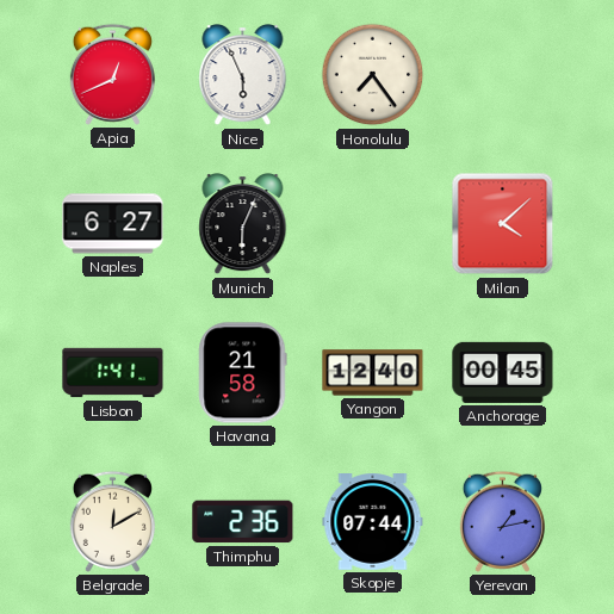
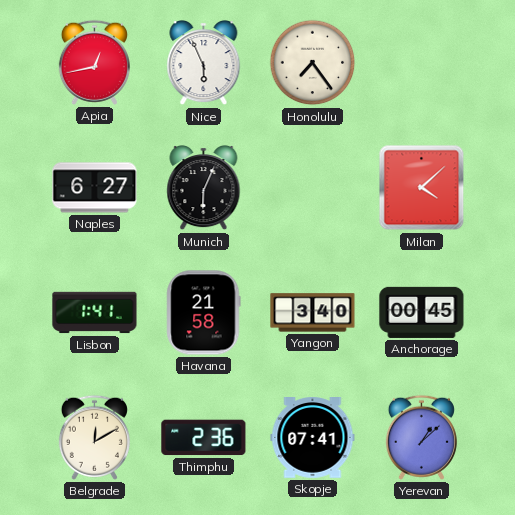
Apia: 12:41 -> 12:43 (94, 62)
Yangon: 12:40 -> 3:40 (313, 313)
Skopje: 07:44 -> 07:41 (313, 438)
Yerevan: 1:13 -> 1:08 (421, 437)
